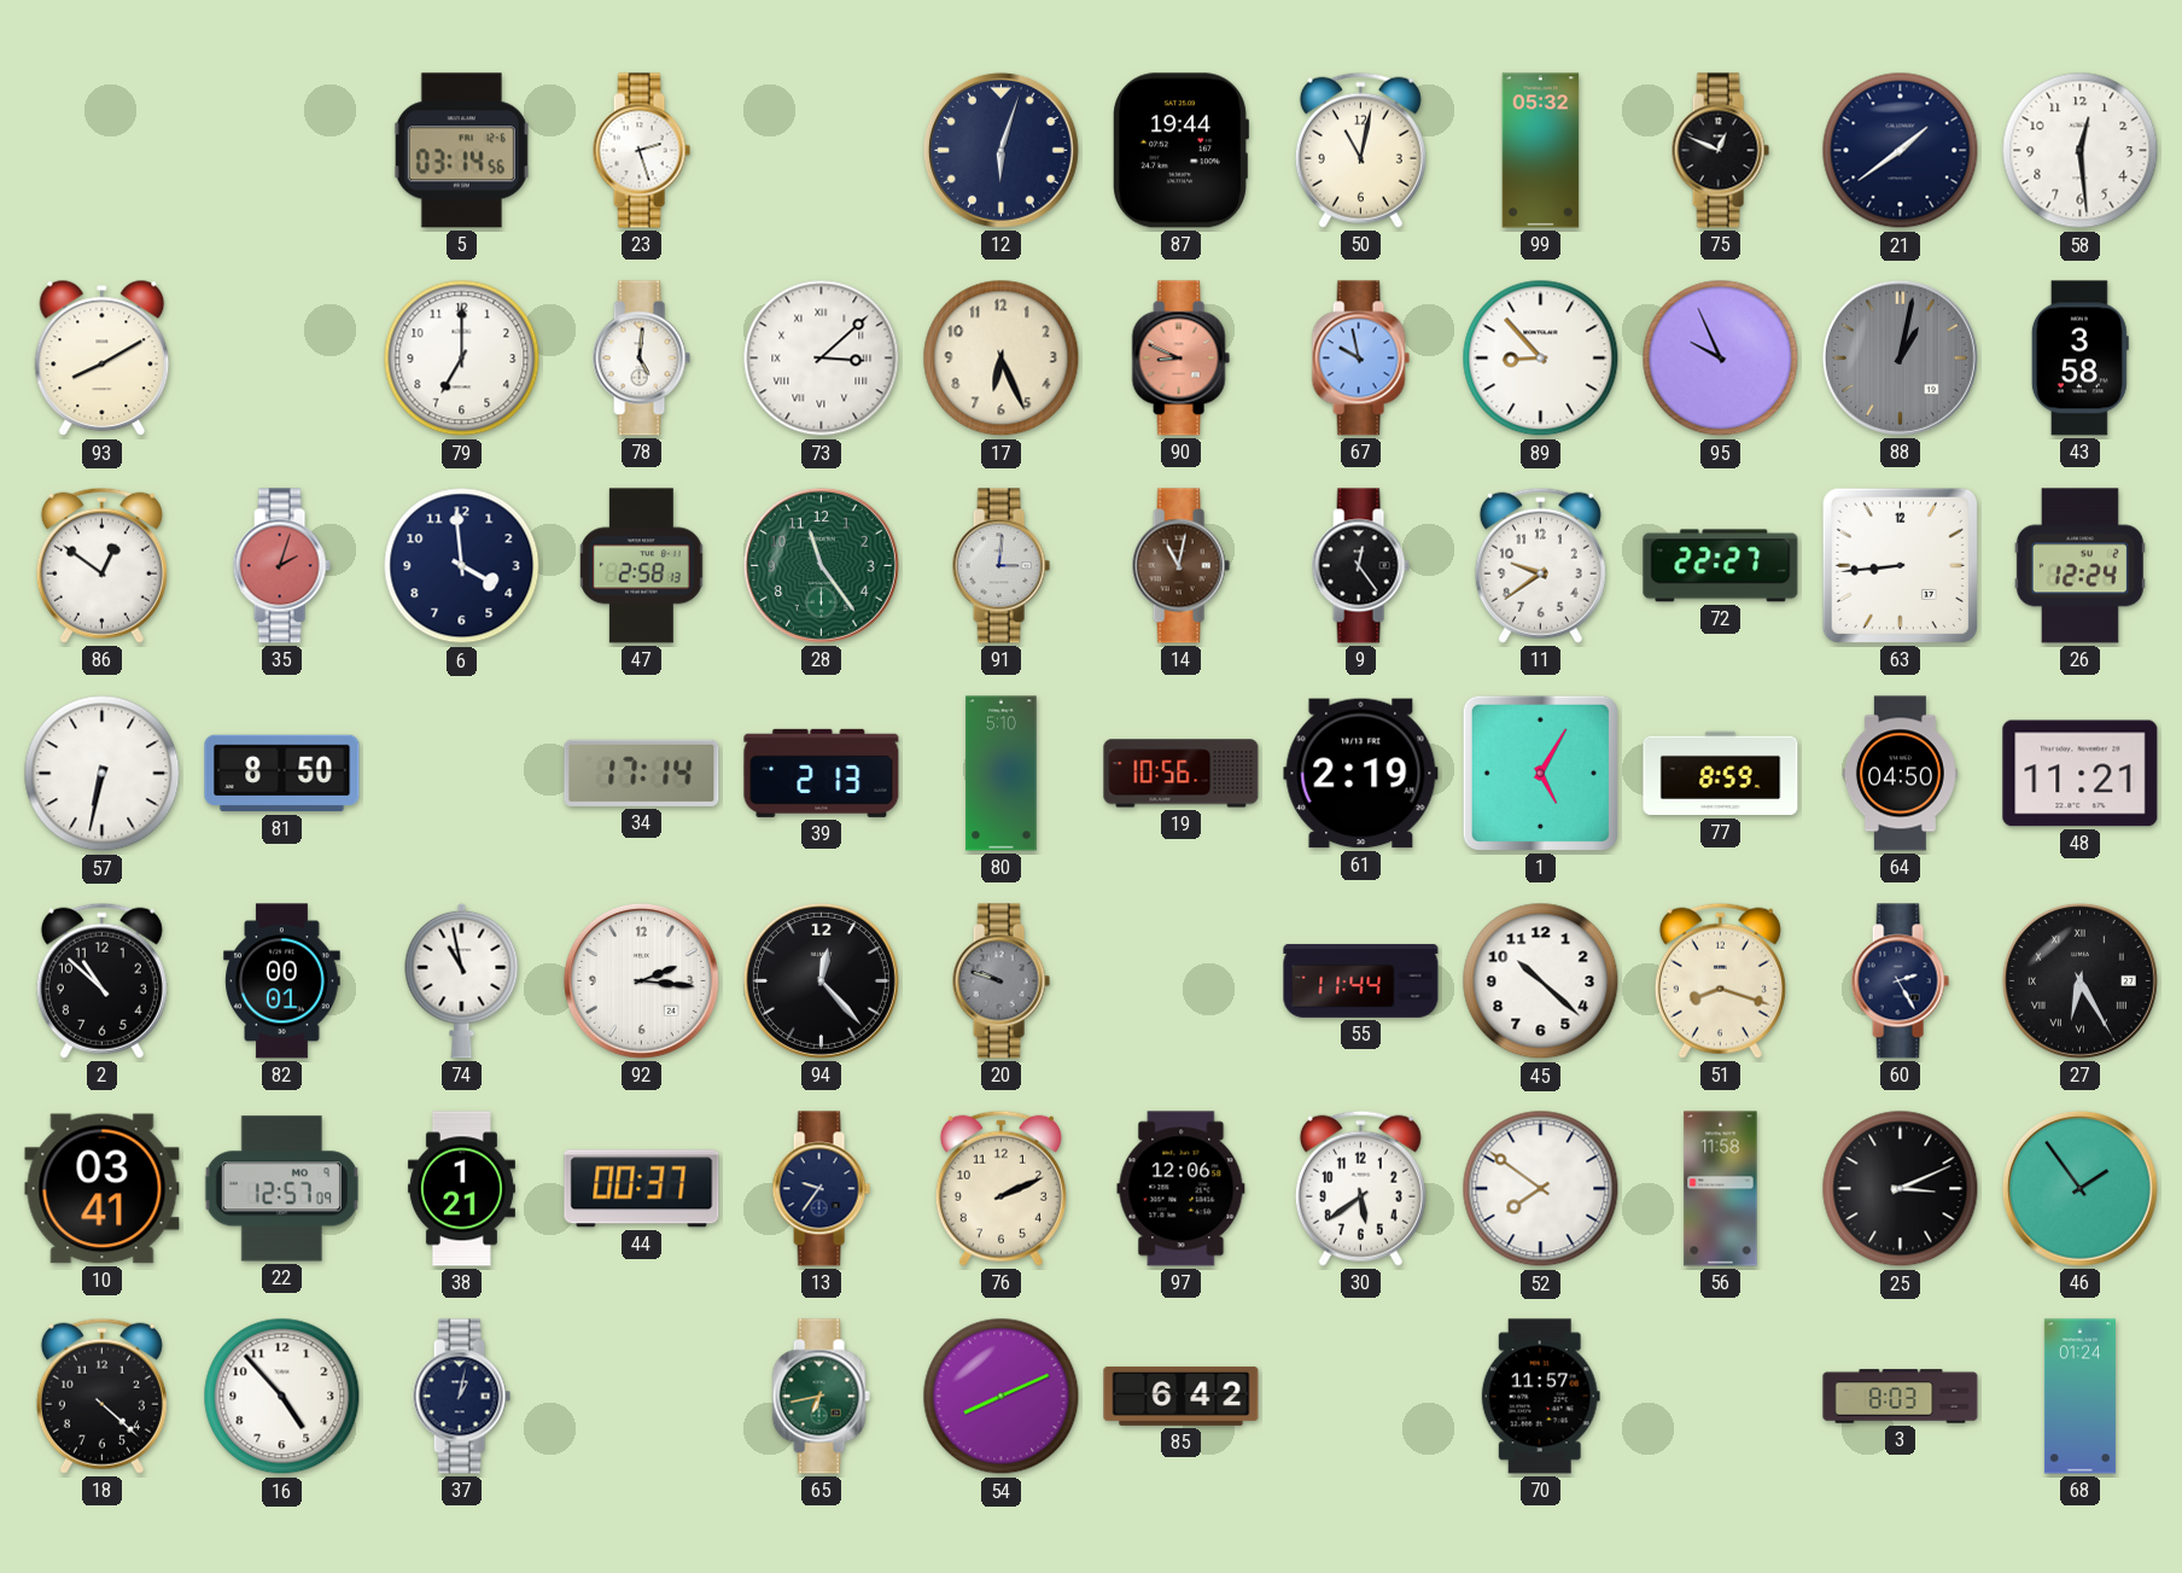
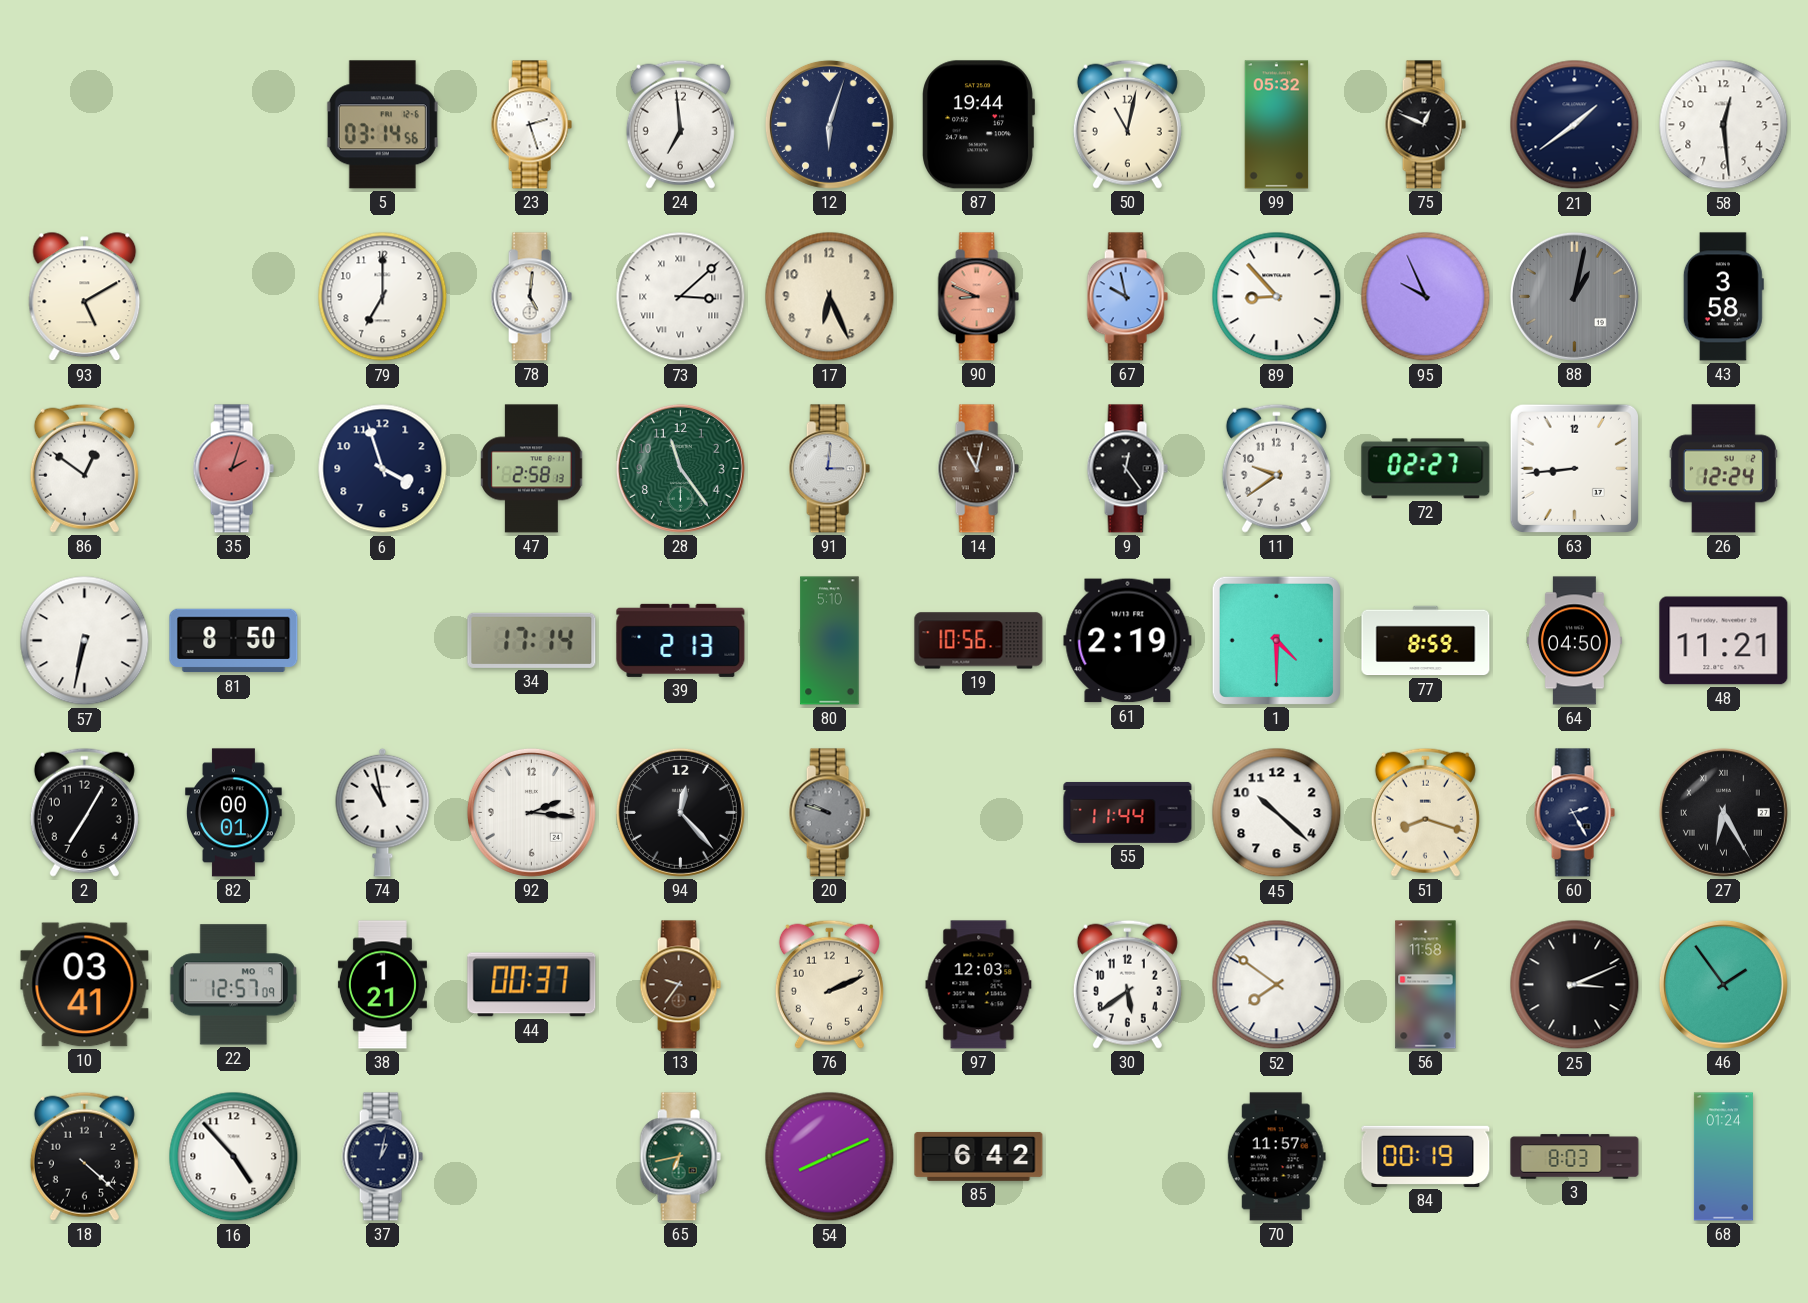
24: none -> 6:59 (680, 124)
93: 8:10 -> 5:10 (85, 297)
6: 3:59 -> 3:57 (383, 469)
72: 22:27 -> 02:27 (1426, 469)
1: 5:05 -> 4:30 (1276, 640)
2: 10:52 -> 7:05 (84, 812)
13 dial: navy -> brown (680, 985)
97: 12:06 -> 12:03 (979, 985)
84: none -> 00:19 (1426, 1156)
